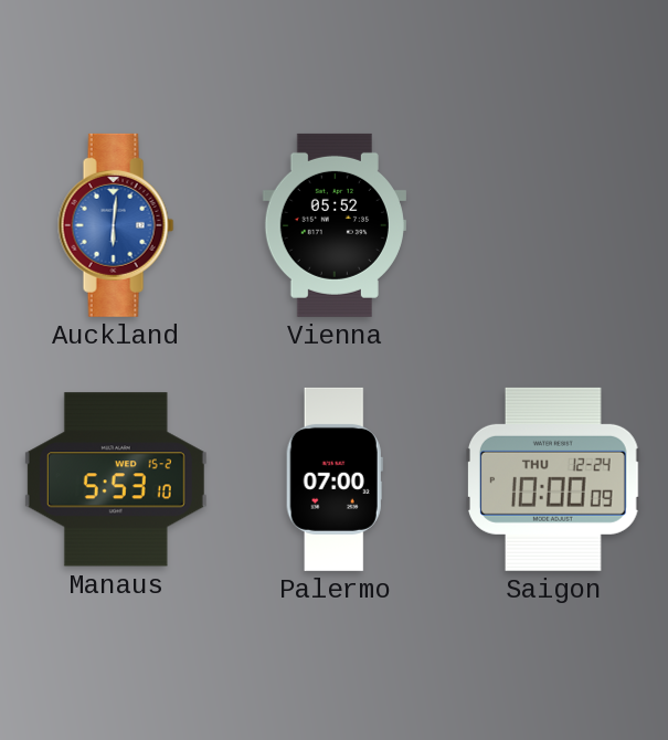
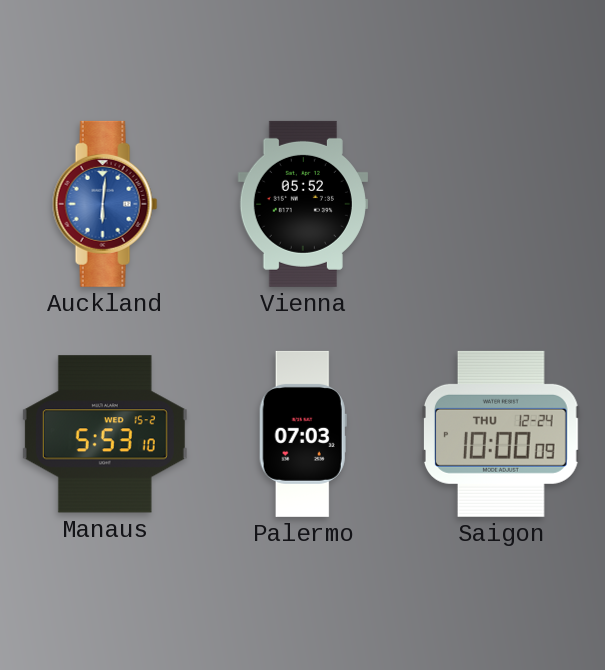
Palermo: 07:00 -> 07:03 (303, 434)
